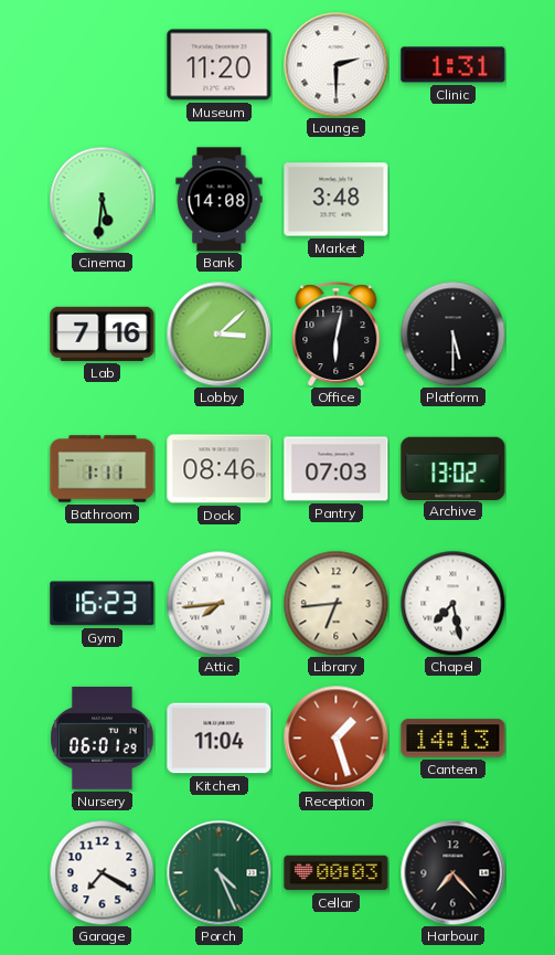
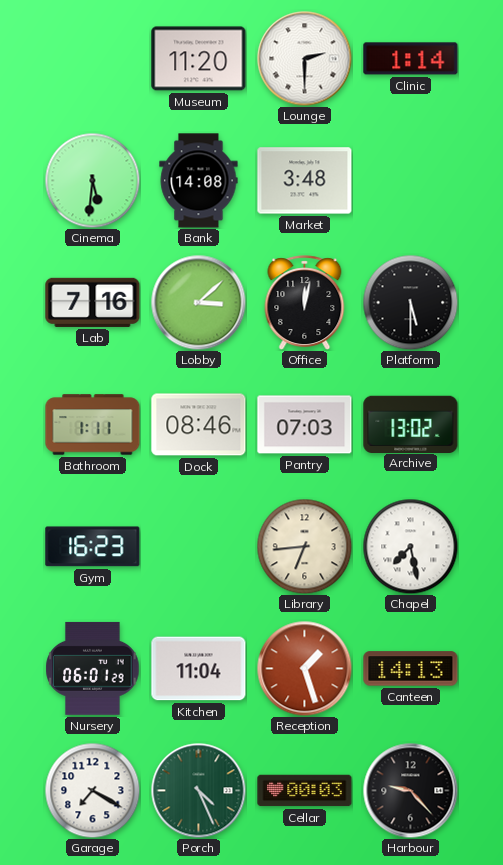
Clinic: 1:31 -> 1:14 (411, 59)
Office: 6:02 -> 12:02 (305, 303)
Attic: 7:44 -> none (218, 603)
Harbour: 7:23 -> 9:23 (410, 790)
